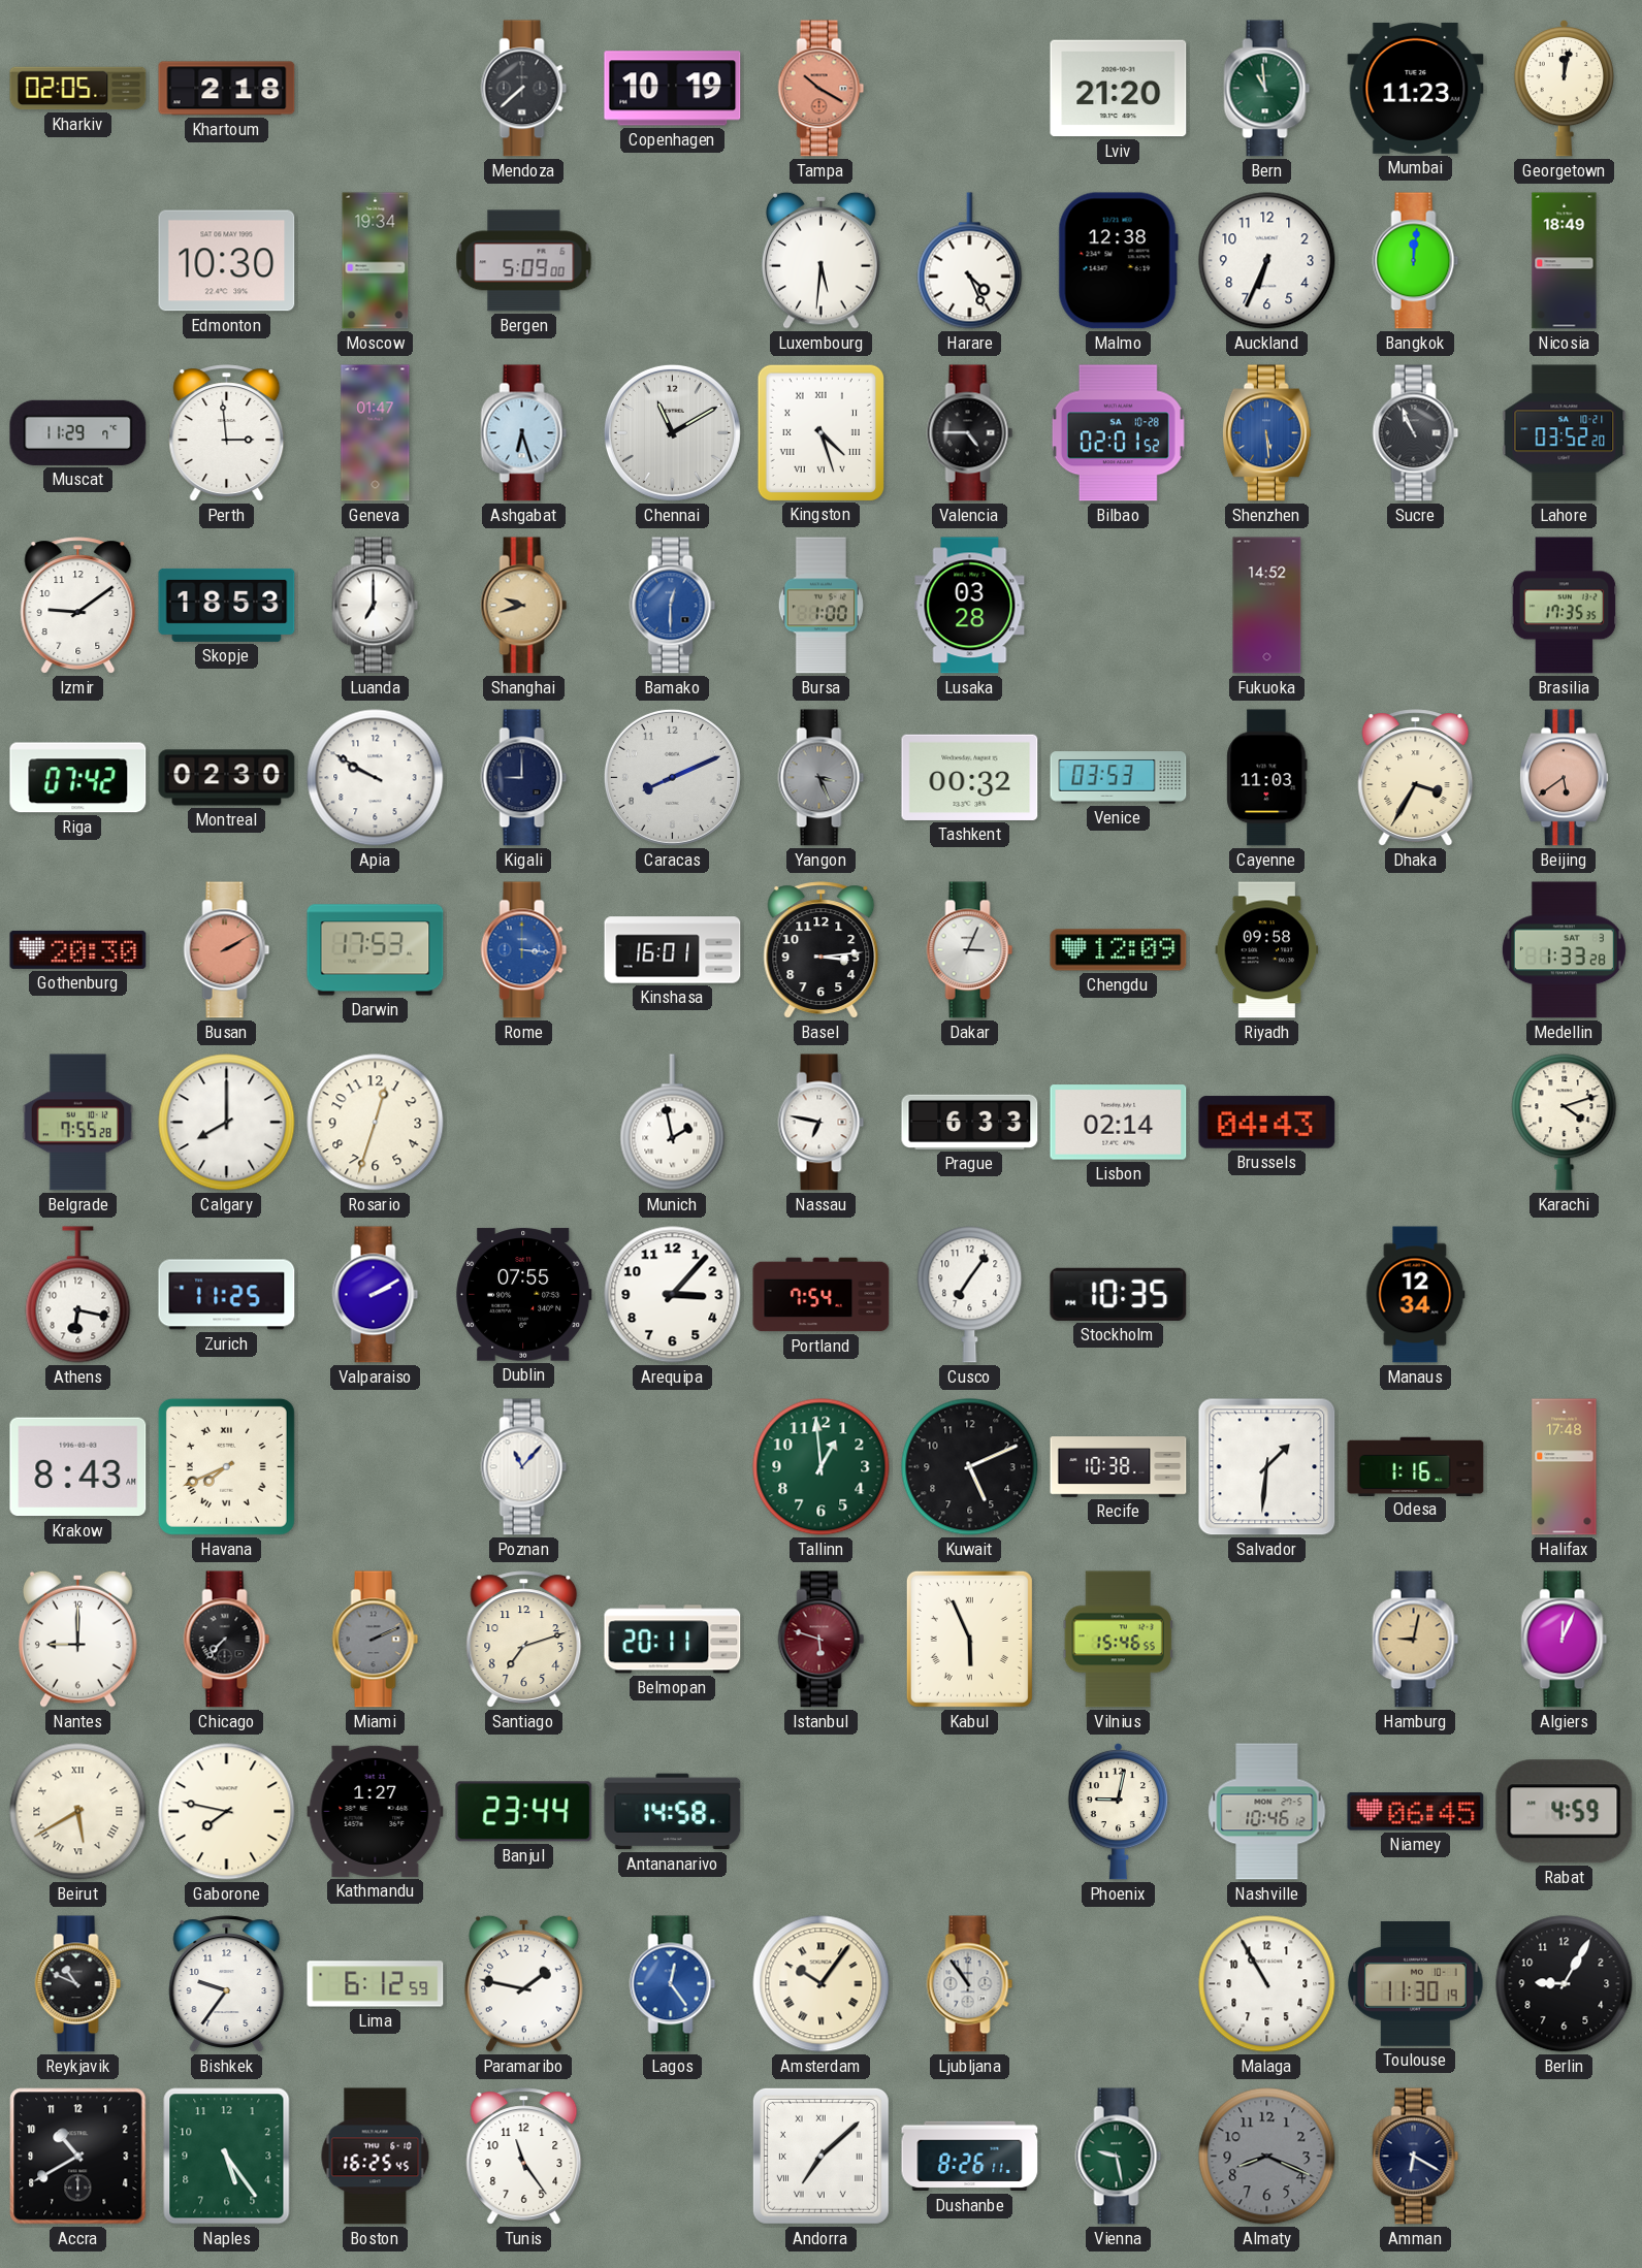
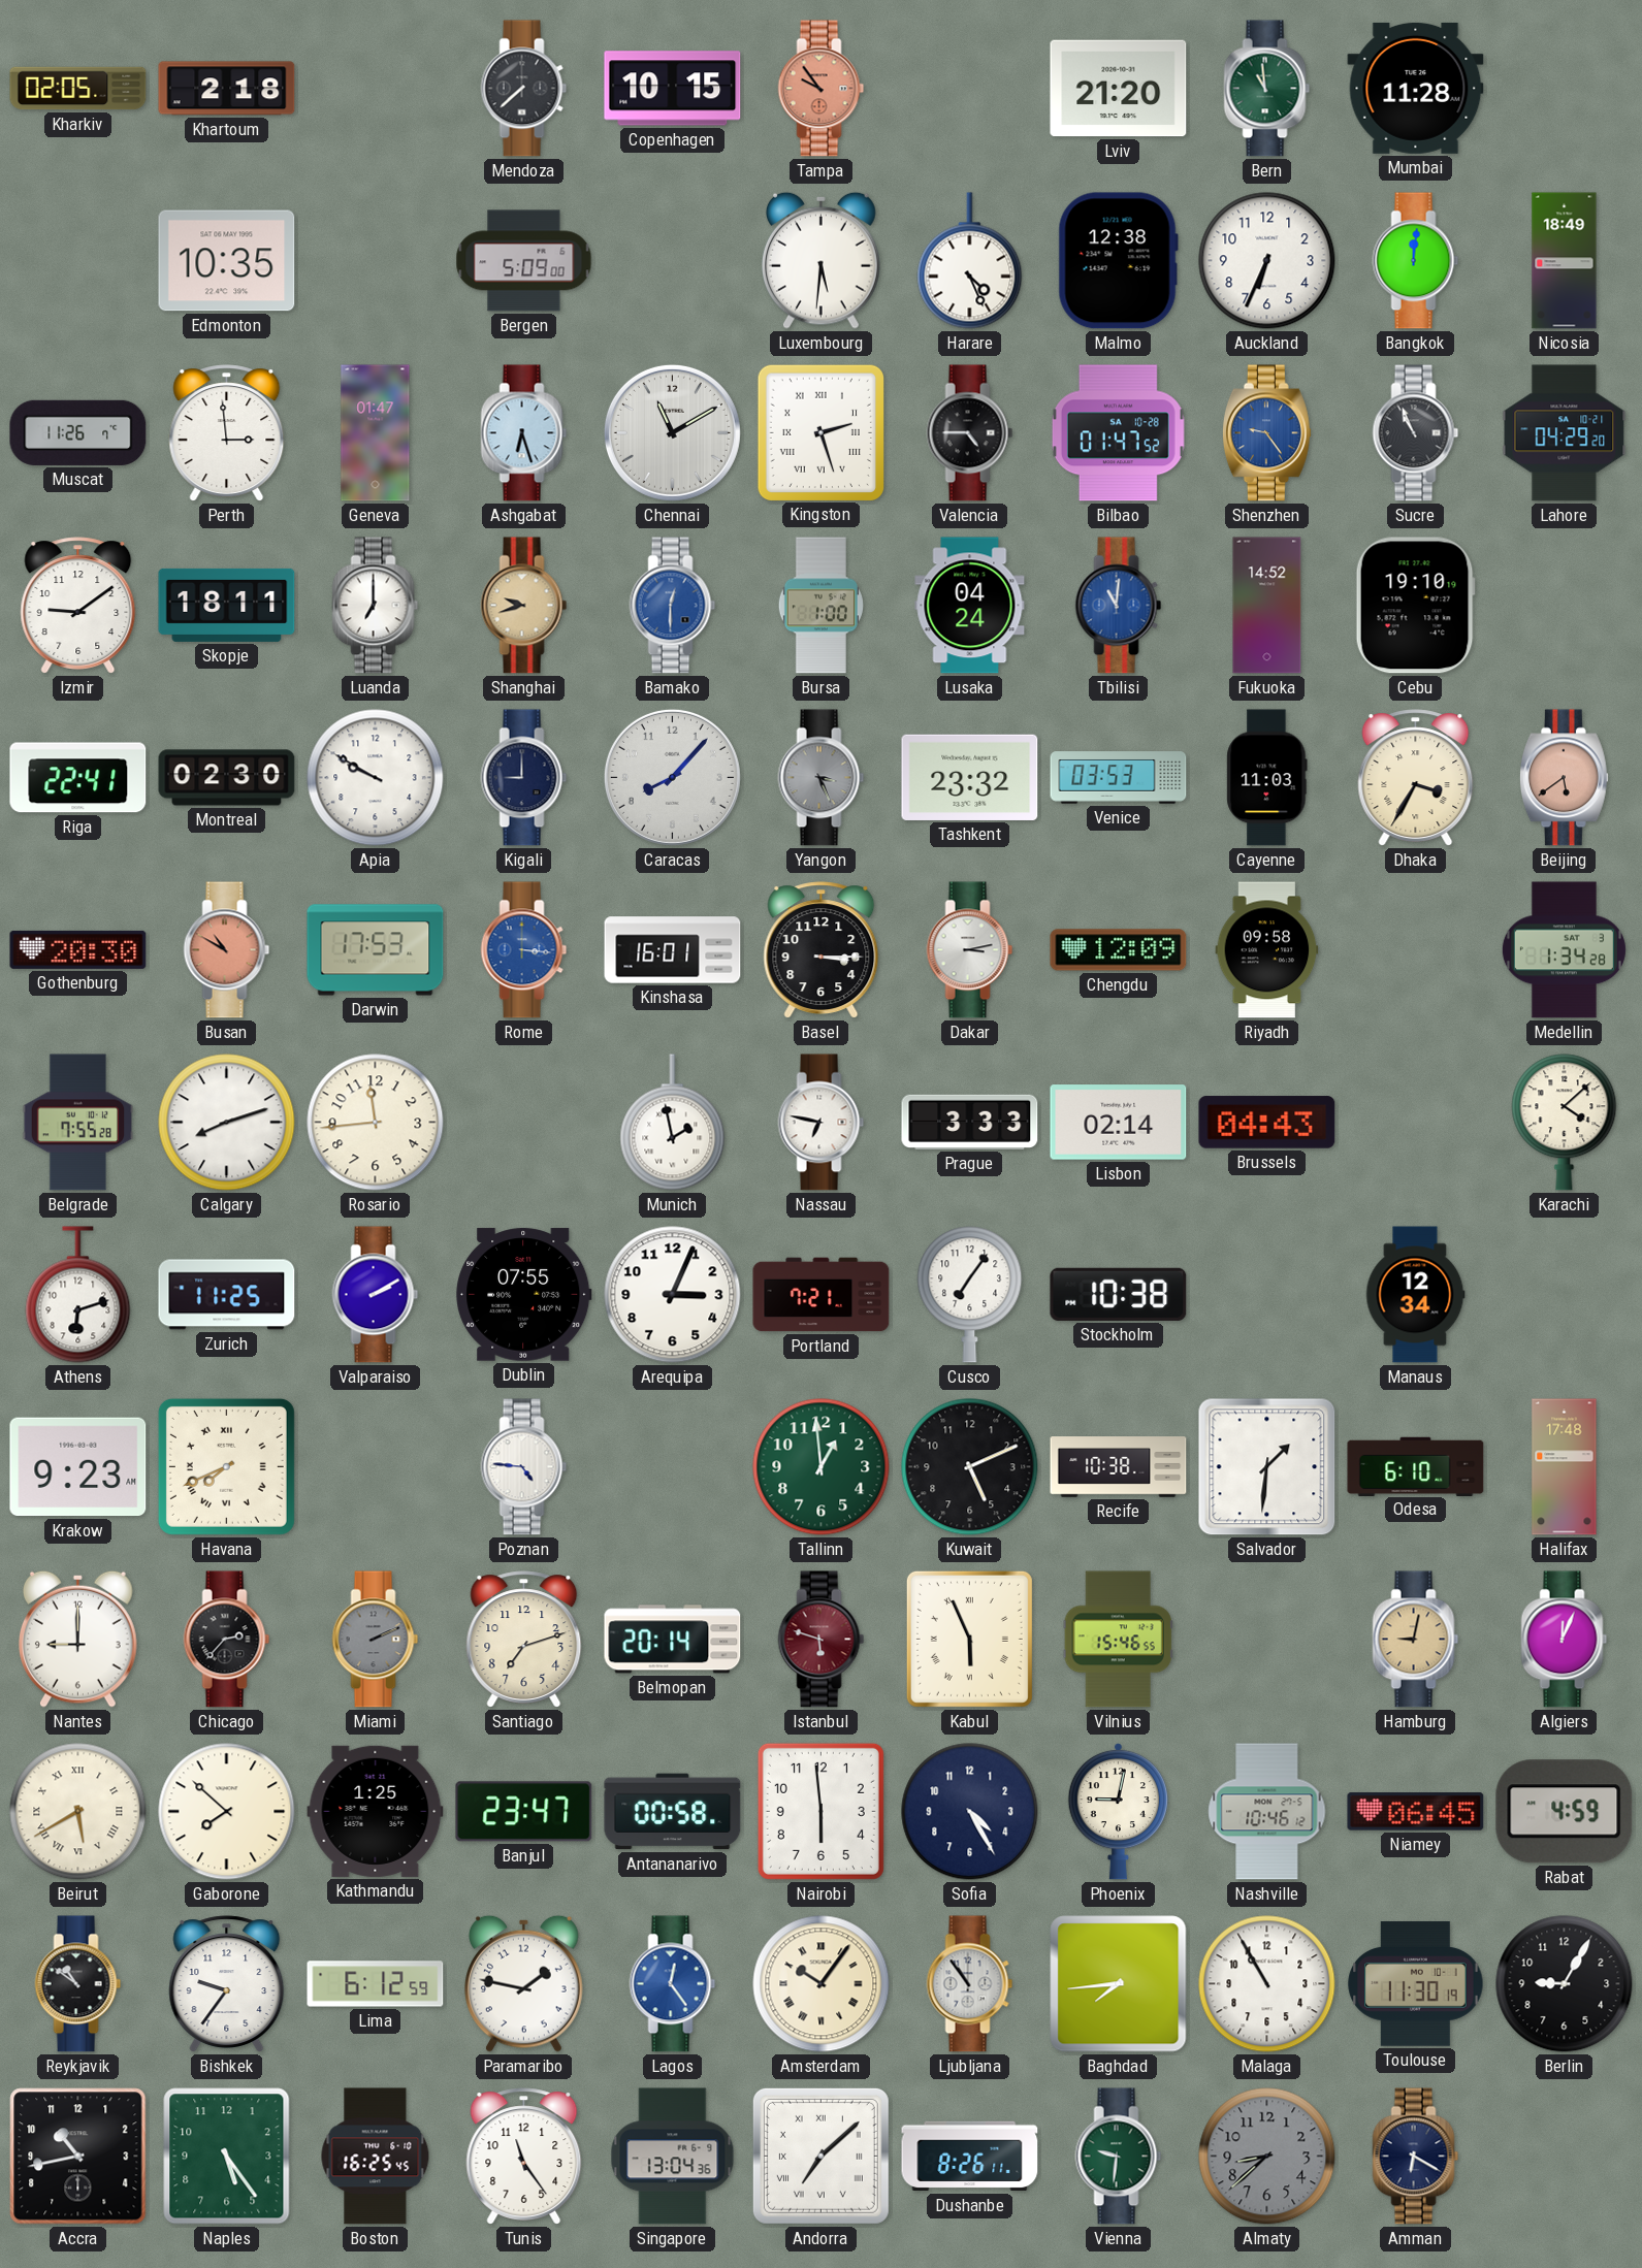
Copenhagen: 10:19 -> 10:15 (673, 89)
Tampa: 10:20 -> 9:54 (822, 89)
Mumbai: 11:23 -> 11:28 (1416, 88)
Georgetown: 12:02 -> none (1564, 88)
Edmonton: 10:30 -> 10:35 (227, 261)
Moscow: 19:34 -> none (376, 261)
Muscat: 11:29 -> 11:26 (78, 432)
Kingston: 4:27 -> 2:27 (820, 432)
Bilbao: 02:01 -> 01:47 (1118, 433)
Shenzhen: 5:29 -> 9:24 (1266, 433)
Lahore: 03:52 -> 04:29 (1565, 433)
Skopje: 18:53 -> 18:11 (227, 605)
Lusaka: 03:28 -> 04:24 (970, 606)
Tbilisi: none -> 11:01 (1119, 606)
Cebu: none -> 19:10 (1415, 606)
Brasilia: 17:35 -> none (1565, 606)
Riga: 07:42 -> 22:41 (78, 778)
Caracas: 8:11 -> 8:07 (672, 777)
Tashkent: 00:32 -> 23:32 (970, 777)
Busan: 2:10 -> 10:50 (227, 950)
Basel: 3:14 -> 3:15 (822, 950)
Dakar: 3:04 -> 3:13 (970, 950)
Medellin: 1:33 -> 1:34 (1564, 950)
Calgary: 8:00 -> 8:12 (227, 1123)
Rosario: 12:33 -> 11:44 (376, 1123)
Prague: 6:33 -> 3:33 (970, 1122)
Karachi: 4:12 -> 4:08 (1565, 1123)
Athens: 6:17 -> 6:12 (78, 1295)
Arequipa: 3:07 -> 3:04 (673, 1295)
Portland: 7:54 -> 7:21 (822, 1295)
Stockholm: 10:35 -> 10:38 (1119, 1294)
Krakow: 8:43 -> 9:23 (78, 1467)
Poznan: 11:07 -> 4:46 (524, 1467)
Odesa: 1:16 -> 6:10 (1416, 1466)
Chicago: 7:37 -> 2:37 (227, 1640)
Belmopan: 20:11 -> 20:14 (673, 1640)
Gaborone: 7:47 -> 7:52 (227, 1812)
Kathmandu: 1:27 -> 1:25 (376, 1811)
Banjul: 23:44 -> 23:47 (524, 1812)
Antananarivo: 14:58 -> 00:58 (673, 1812)
Nairobi: none -> 5:59 (820, 1811)
Sofia: none -> 4:25 (970, 1812)
Reykjavik: 10:49 -> 10:51 (78, 1984)
Baghdad: none -> 7:44 (1119, 1984)
Accra: 10:40 -> 10:43 (78, 2157)
Singapore: none -> 13:04 (673, 2157)
Vienna: 9:28 -> 9:31 (1119, 2157)
Almaty: 8:19 -> 8:38 (1267, 2157)
